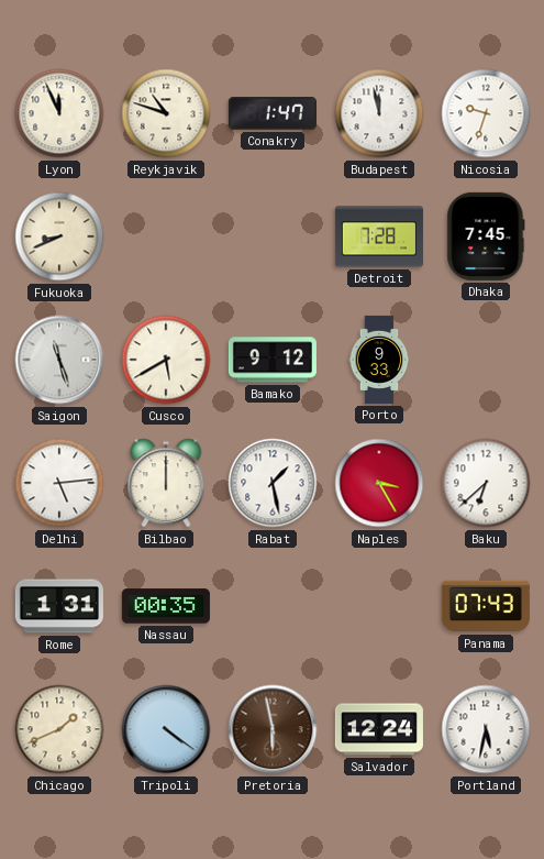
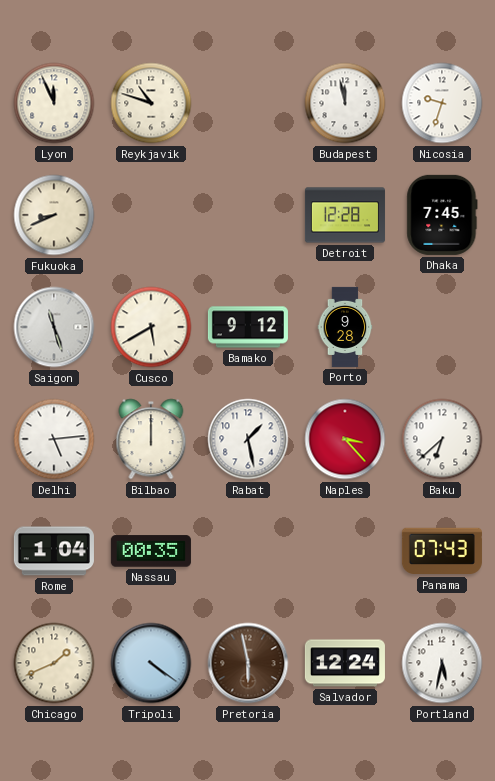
Conakry: 1:47 -> none (273, 113)
Detroit: 7:28 -> 12:28 (345, 215)
Porto: 9:33 -> 9:28 (345, 327)
Naples: 3:25 -> 3:23 (345, 439)
Rome: 1:31 -> 1:04 (54, 551)
